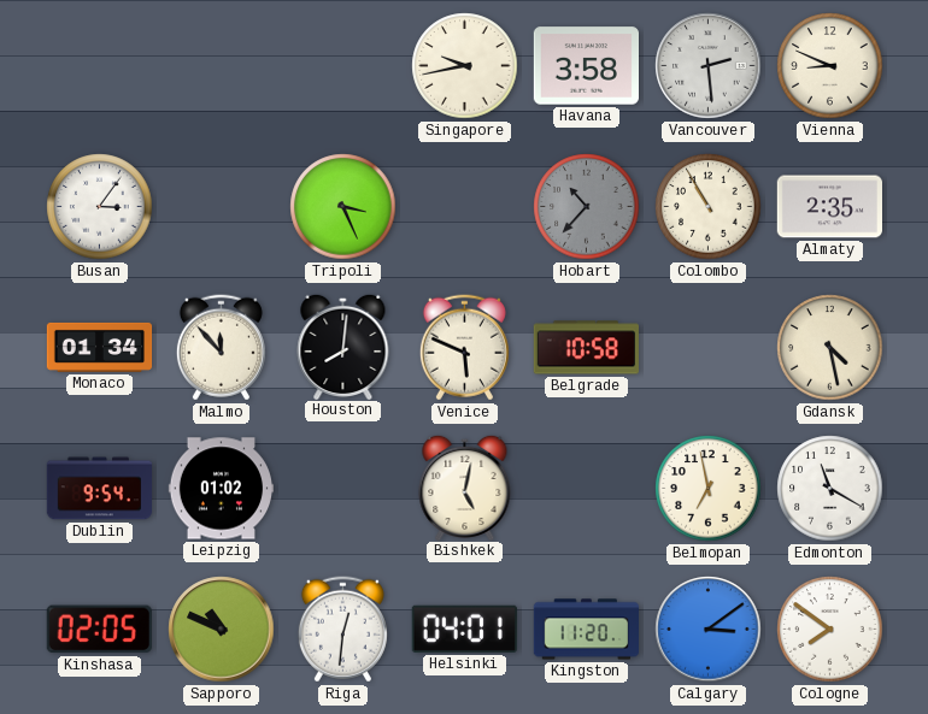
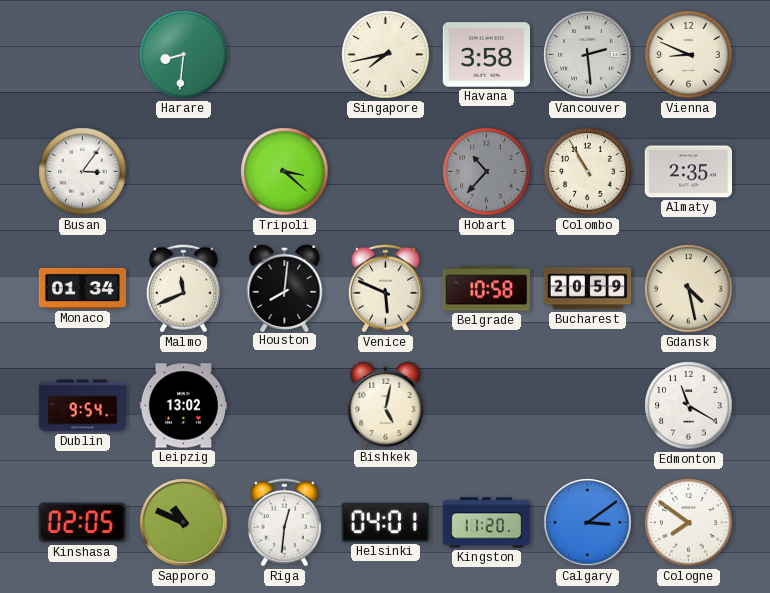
Harare: none -> 8:31 (184, 55)
Singapore: 9:43 -> 7:43 (386, 55)
Tripoli: 3:26 -> 3:22 (285, 172)
Malmo: 11:53 -> 11:41 (183, 289)
Bucharest: none -> 20:59 (588, 289)
Leipzig: 01:02 -> 13:02 (183, 406)
Belmopan: 6:58 -> none (709, 489)
